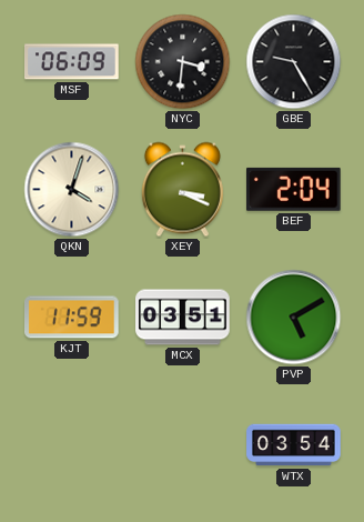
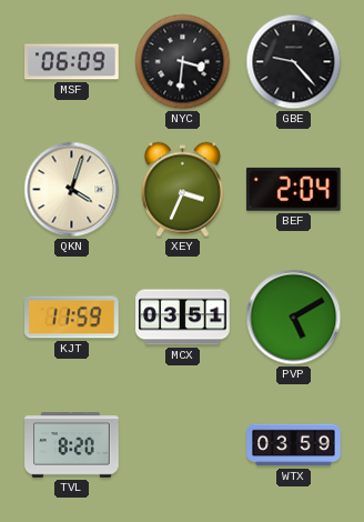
GBE: 9:25 -> 9:23 (294, 62)
XEY: 3:19 -> 3:34 (182, 190)
TVL: none -> 8:20 (72, 445)
WTX: 03:54 -> 03:59 (294, 445)
